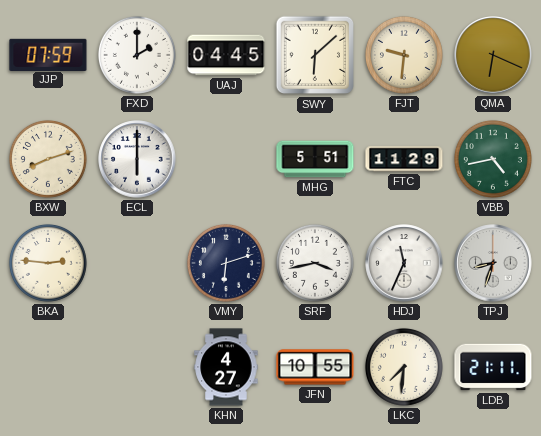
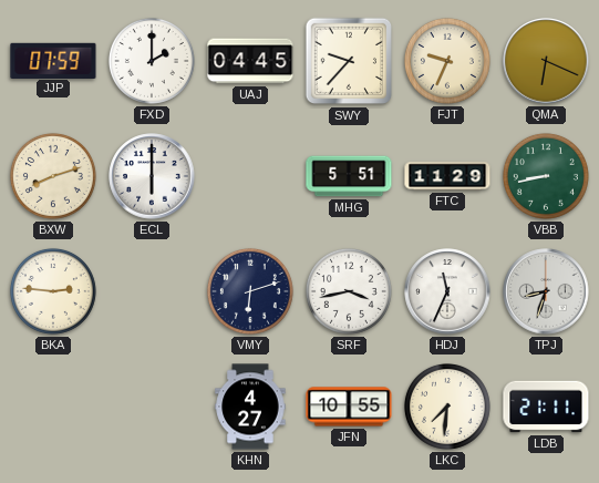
SWY: 6:08 -> 9:37 (349, 61)
FJT: 9:31 -> 9:34 (447, 61)
VBB: 4:43 -> 8:43 (546, 176)
